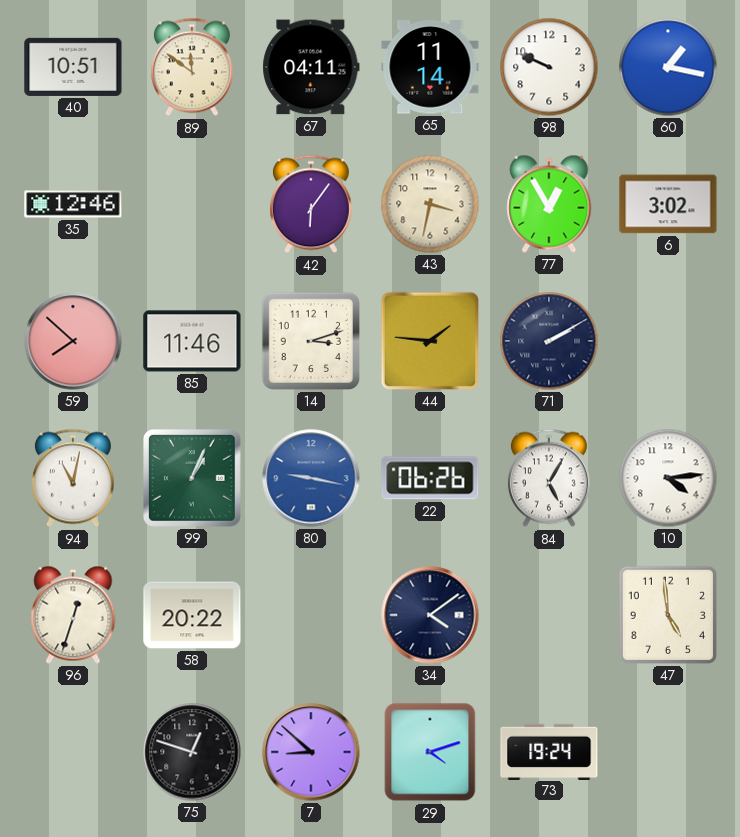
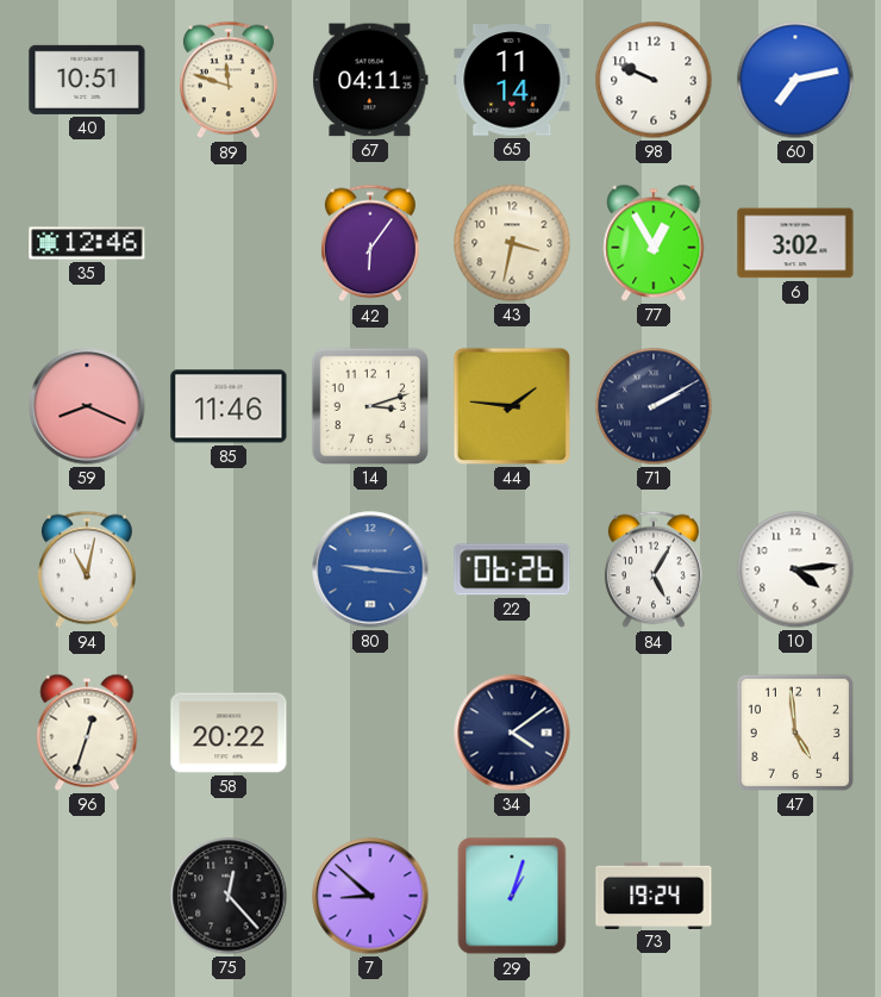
89: 11:51 -> 11:48 (229, 80)
60: 1:17 -> 7:13 (795, 80)
59: 7:52 -> 8:19 (87, 406)
99: 1:04 -> none (193, 479)
80: 9:17 -> 9:16 (370, 569)
75: 12:48 -> 12:23 (229, 896)
29: 4:12 -> 1:03 (512, 896)
